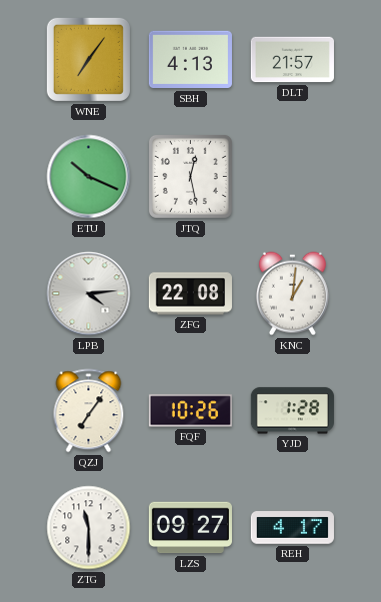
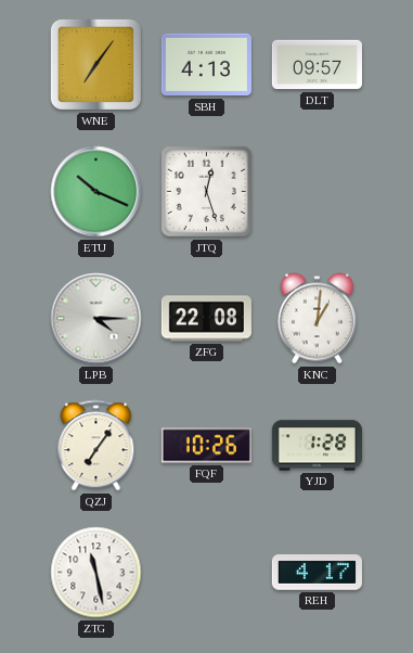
DLT: 21:57 -> 09:57 (317, 65)
JTQ: 12:28 -> 12:27 (206, 191)
LPB: 4:14 -> 4:15 (96, 319)
ZTG: 11:30 -> 11:28 (96, 573)
LZS: 09:27 -> none (190, 528)
